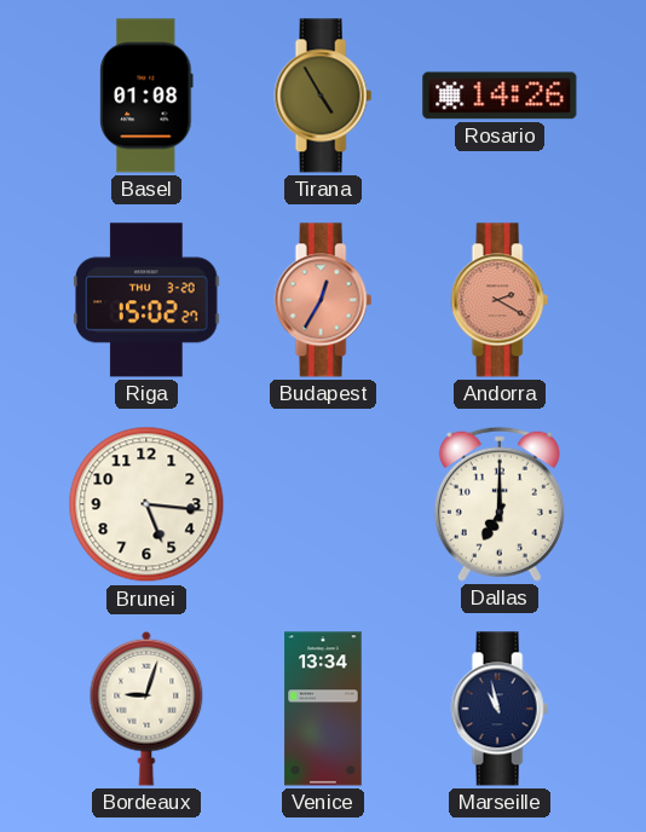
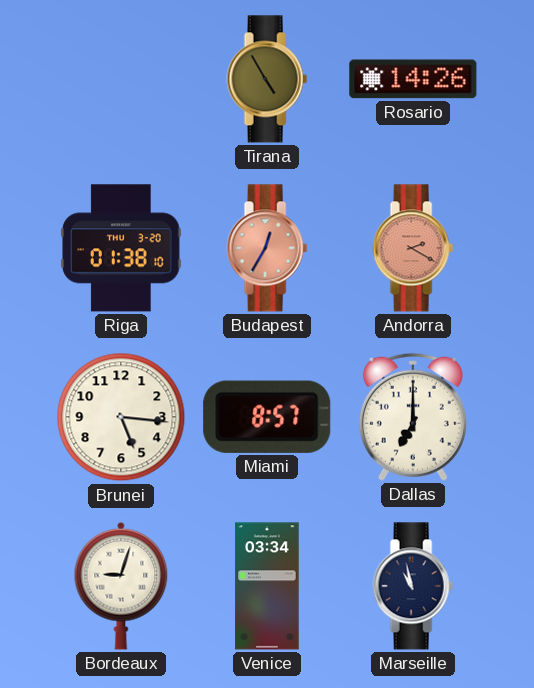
Basel: 01:08 -> none (146, 96)
Riga: 15:02 -> 01:38 (121, 248)
Miami: none -> 8:57 (267, 417)
Venice: 13:34 -> 03:34 (267, 586)
